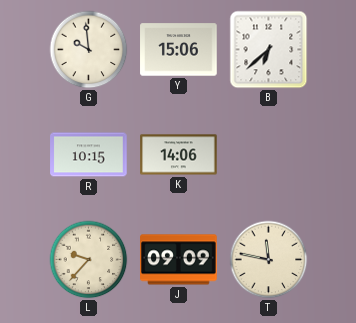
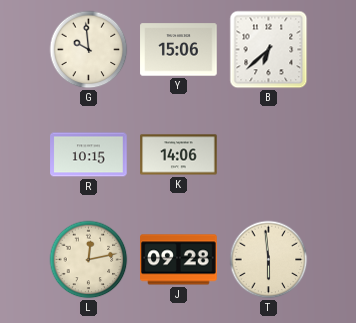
L: 9:37 -> 12:13 (89, 260)
J: 09:09 -> 09:28 (179, 260)
T: 11:47 -> 5:59 (269, 260)
